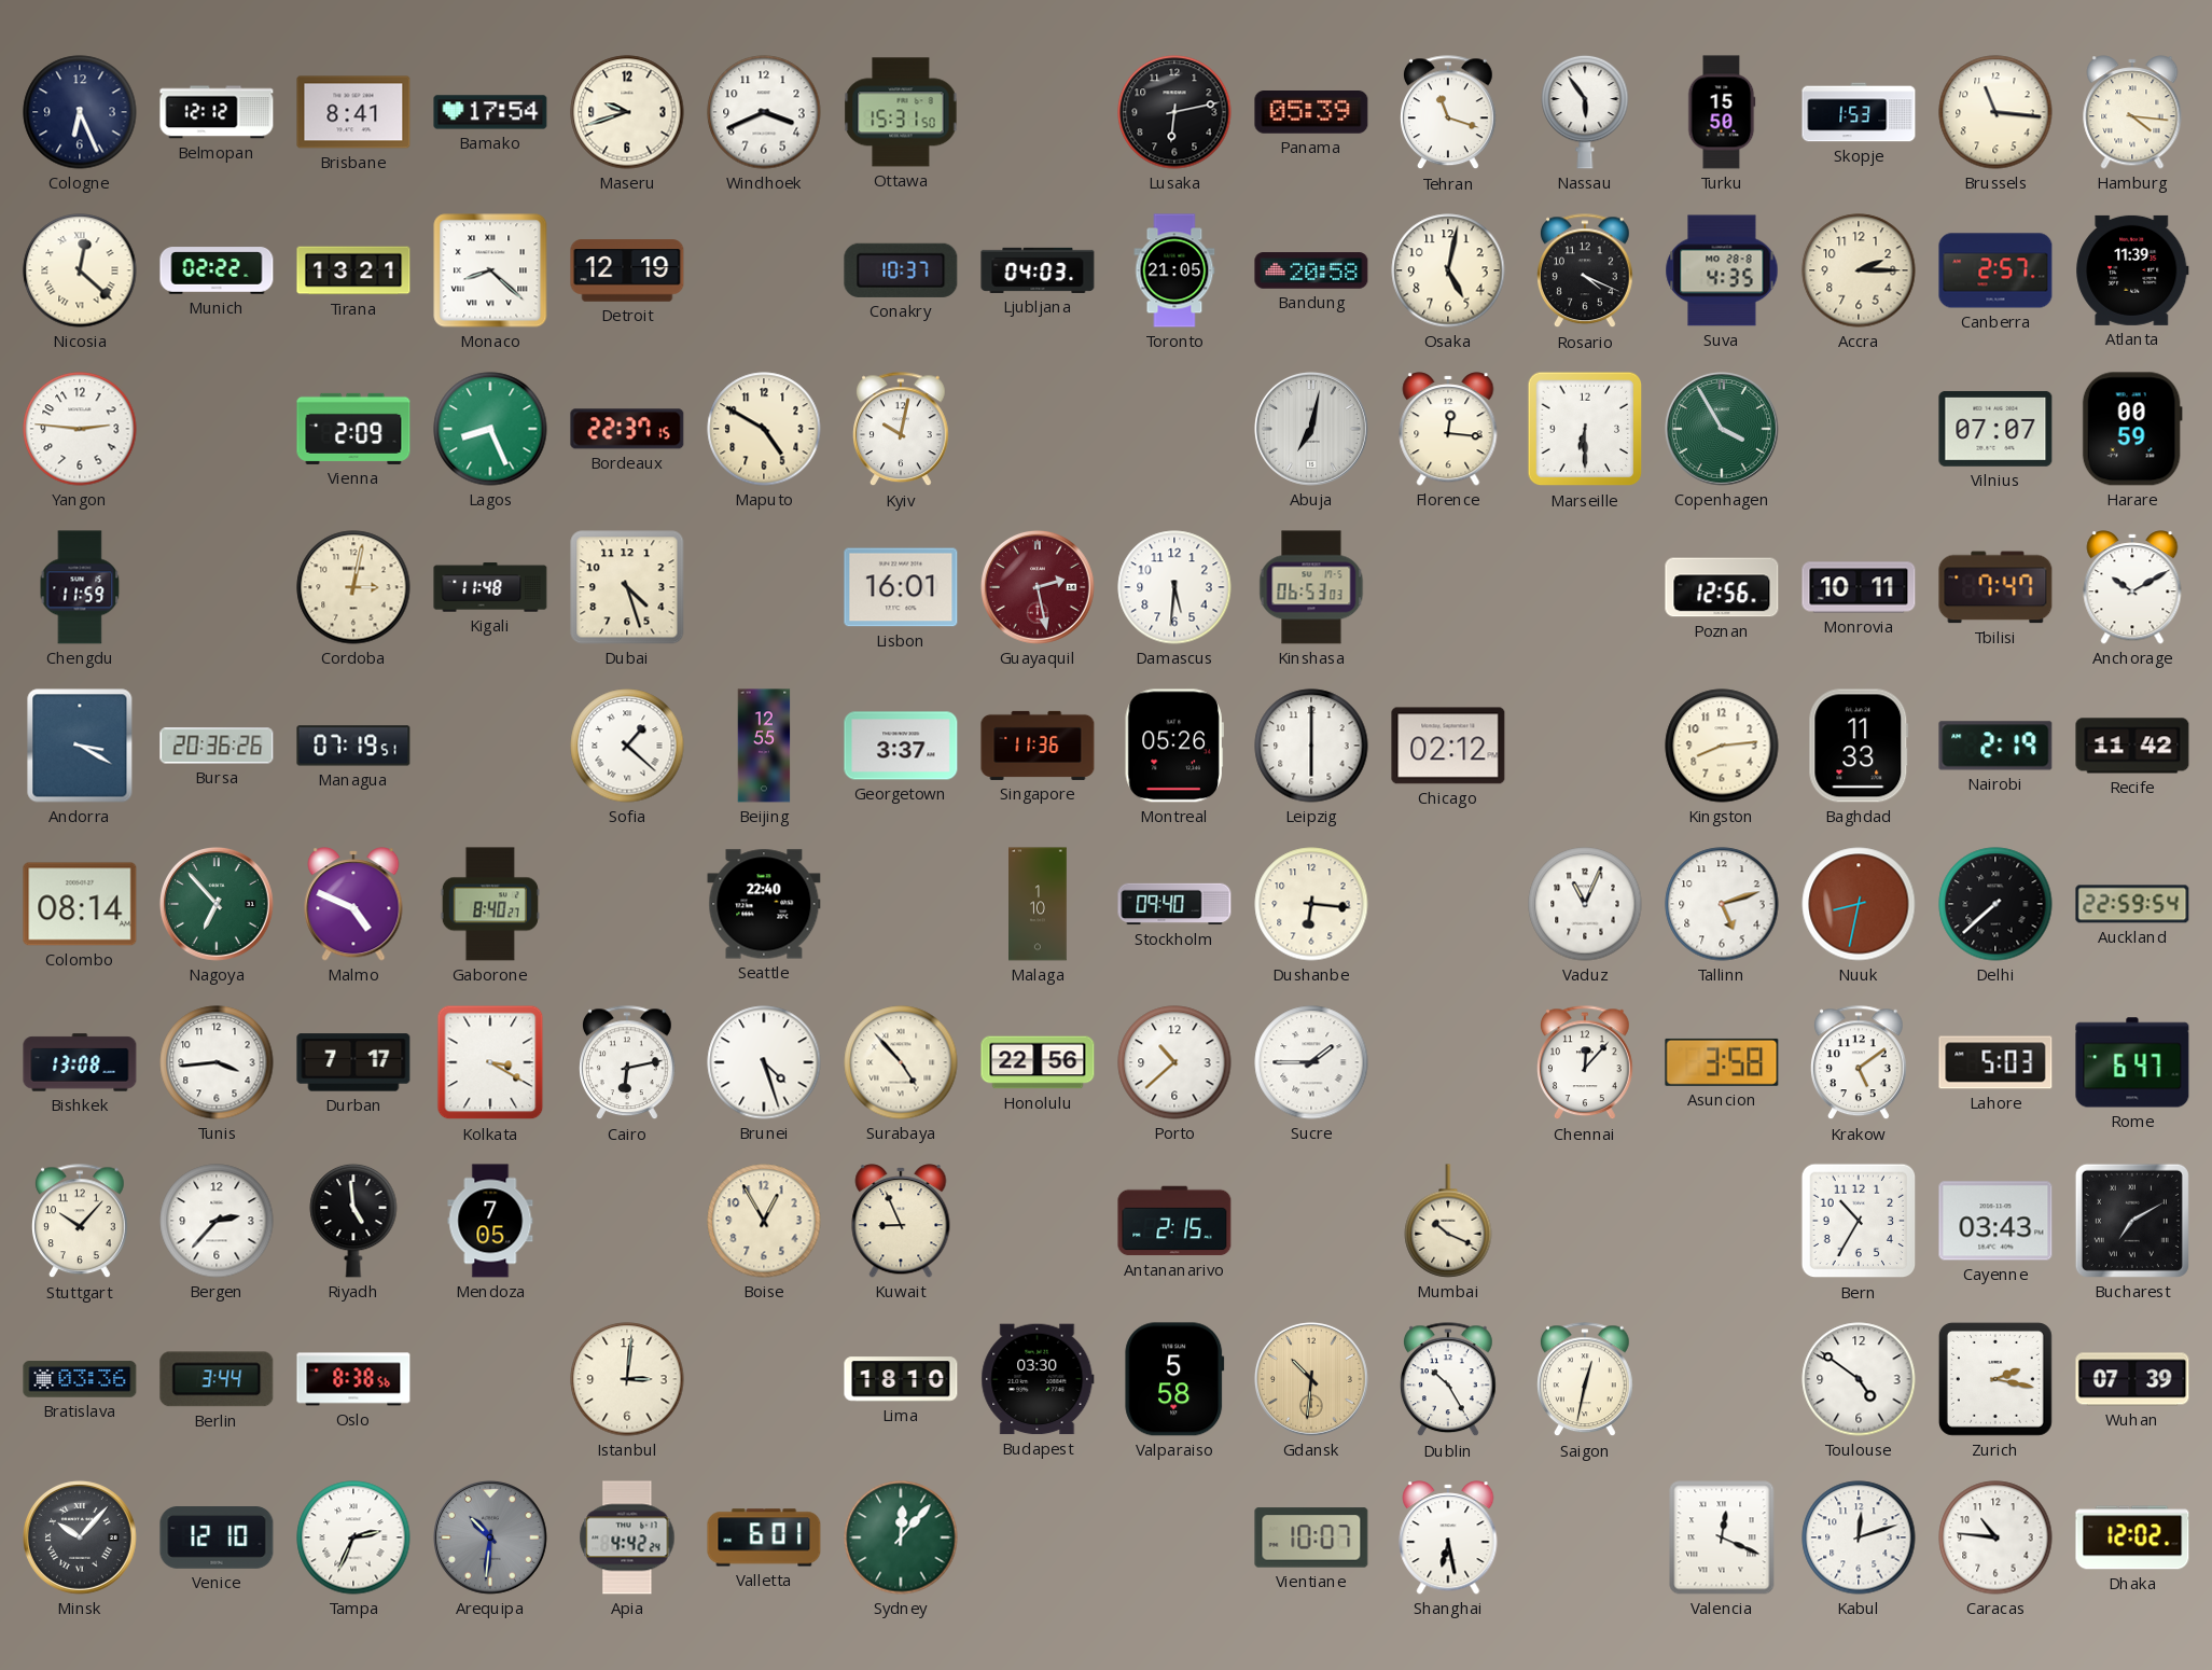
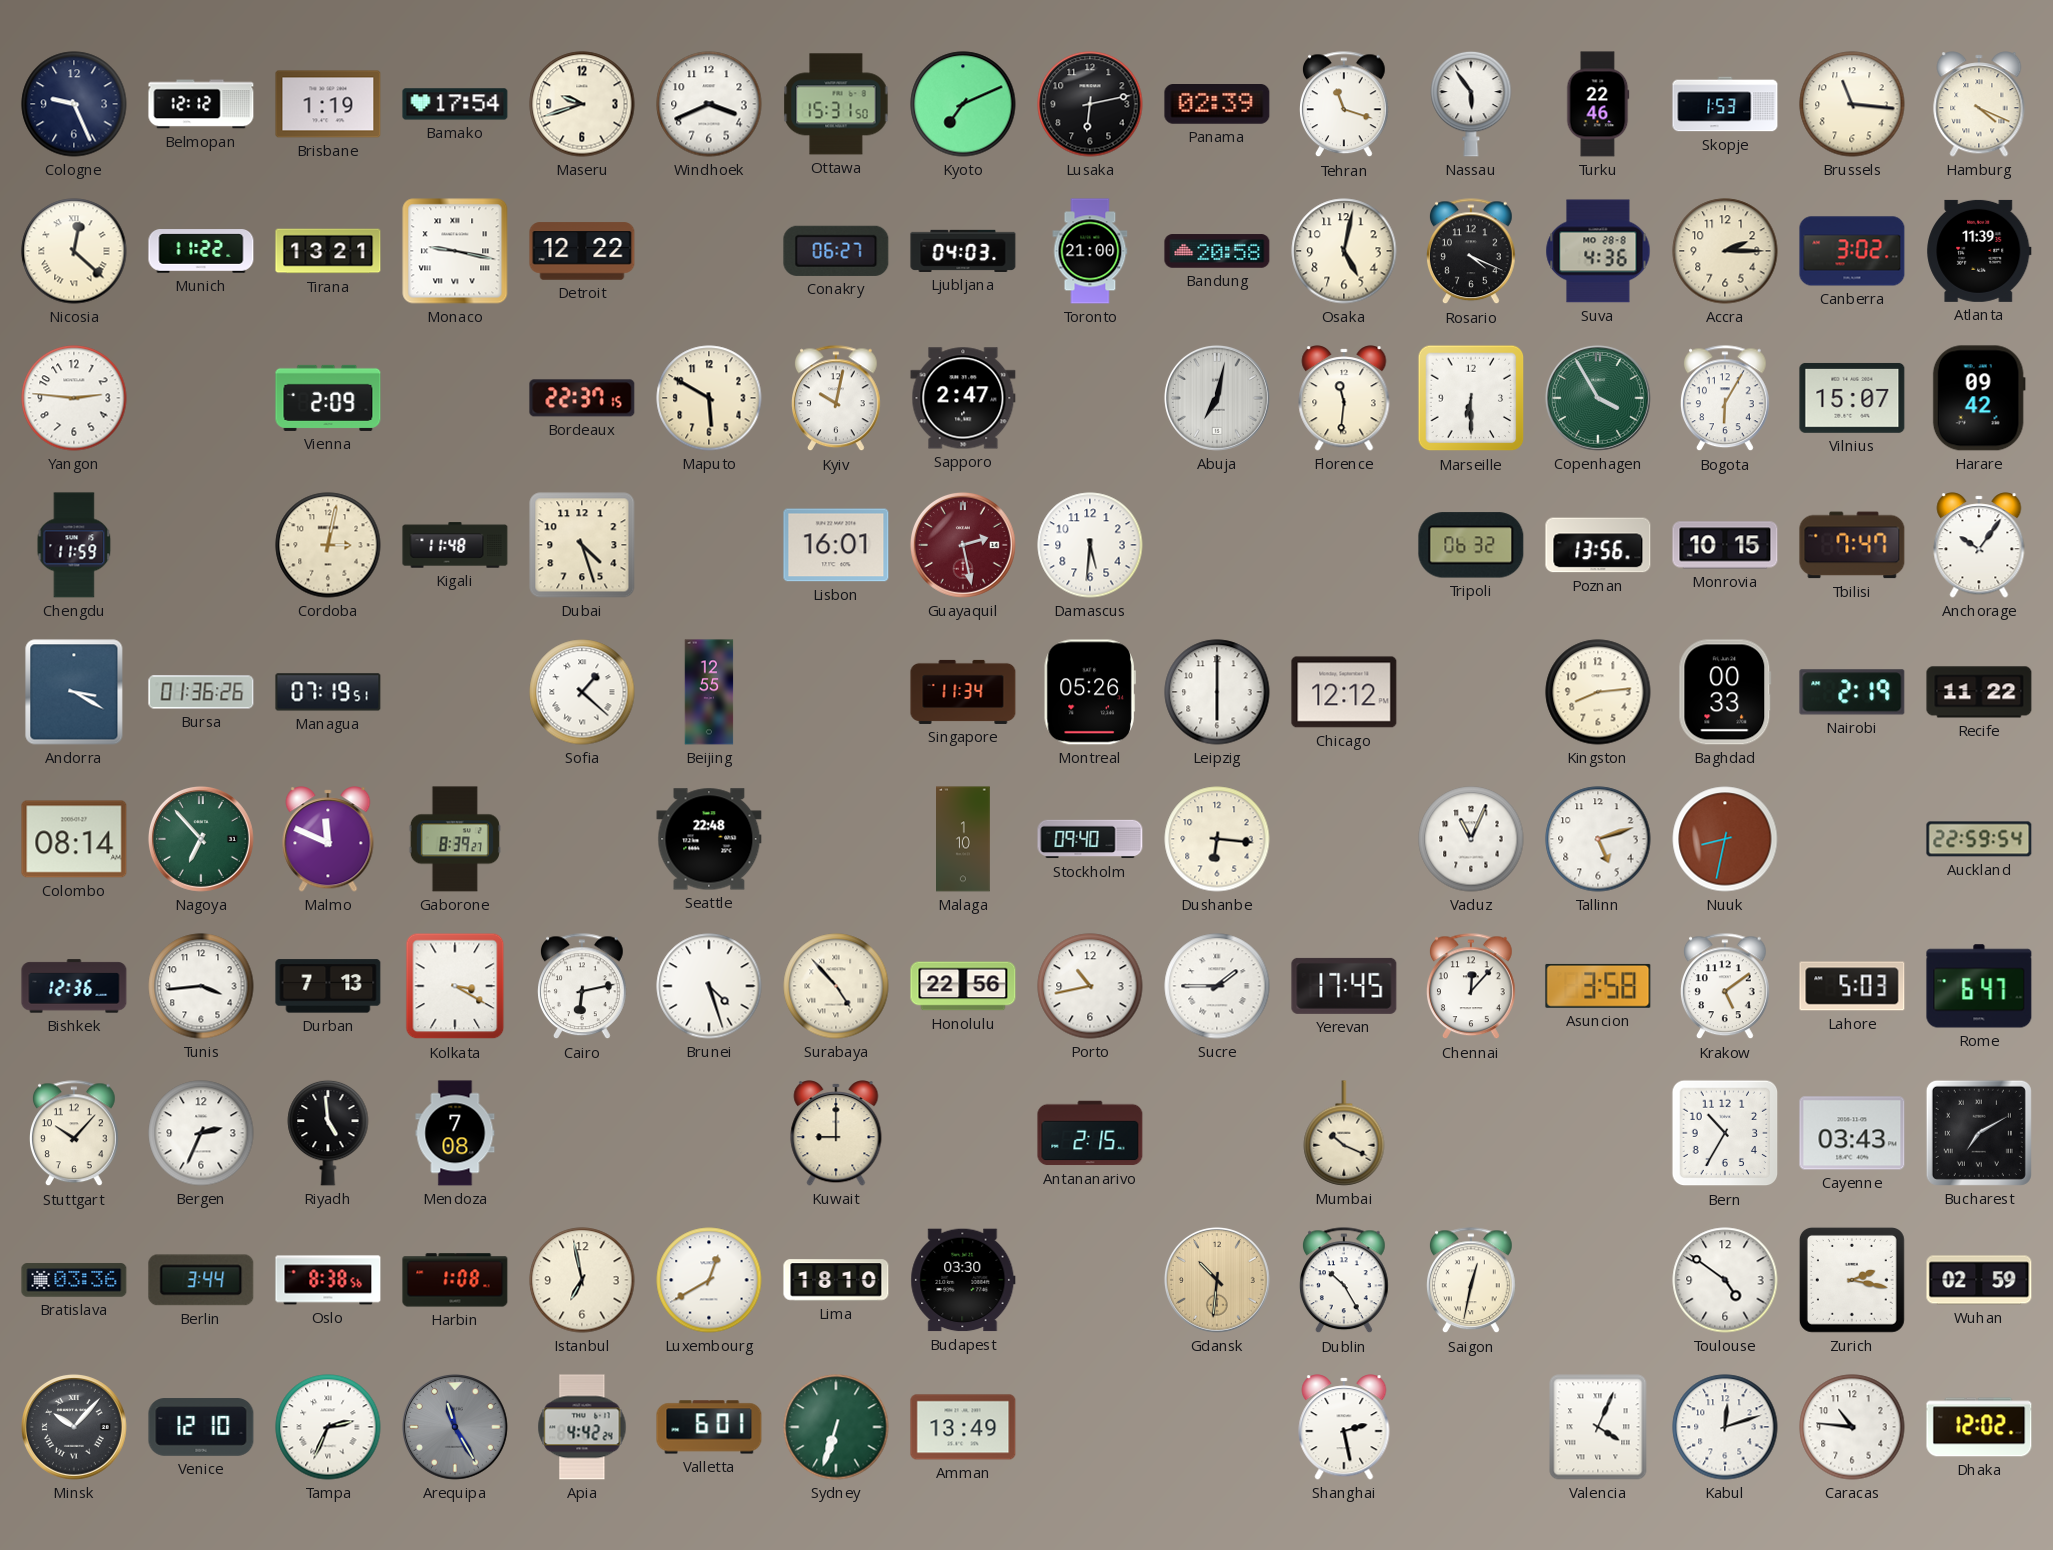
Cologne: 6:26 -> 9:26 (74, 104)
Brisbane: 8:41 -> 1:19 (328, 104)
Kyoto: none -> 7:11 (963, 104)
Panama: 05:39 -> 02:39 (1217, 104)
Turku: 15:50 -> 22:46 (1598, 104)
Hamburg: 4:16 -> 4:19 (1979, 104)
Munich: 02:22 -> 11:22 (201, 251)
Monaco: 8:22 -> 9:17 (455, 251)
Detroit: 12:19 -> 12:22 (582, 251)
Conakry: 10:37 -> 06:27 (836, 251)
Toronto: 21:05 -> 21:00 (1090, 251)
Suva: 4:35 -> 4:36 (1598, 251)
Canberra: 2:57 -> 3:02 (1852, 251)
Lagos: 8:26 -> none (490, 429)
Maputo: 4:50 -> 5:50 (709, 398)
Sapporo: none -> 2:47 (963, 398)
Florence: 12:16 -> 11:31 (1344, 398)
Bogota: none -> 6:05 (1726, 399)
Vilnius: 07:07 -> 15:07 (1852, 398)
Harare: 00:59 -> 09:42 (1979, 398)
Kinshasa: 06:53 -> none (1311, 587)
Tripoli: none -> 06:32 (1471, 545)
Poznan: 12:56 -> 13:56 (1598, 545)
Monrovia: 10:11 -> 10:15 (1725, 545)
Anchorage: 10:10 -> 10:06 (1979, 545)
Bursa: 20:36 -> 01:36 (201, 692)
Georgetown: 3:37 -> none (901, 746)
Singapore: 11:36 -> 11:34 (963, 692)
Chicago: 02:12 -> 12:12 (1344, 692)
Baghdad: 11:33 -> 00:33 (1725, 692)
Recife: 11:42 -> 11:22 (1979, 692)
Malmo: 4:49 -> 11:49 (328, 839)
Gaborone: 8:40 -> 8:39 (455, 839)
Seattle: 22:40 -> 22:48 (709, 839)
Delhi: 7:38 -> none (1995, 904)
Bishkek: 13:08 -> 12:36 (74, 986)
Durban: 7:17 -> 7:13 (328, 986)
Porto: 10:38 -> 10:43 (1090, 986)
Yerevan: none -> 17:45 (1344, 986)
Bergen: 2:37 -> 2:34 (201, 1133)
Mendoza: 7:05 -> 7:08 (455, 1133)
Boise: 12:55 -> none (764, 1221)
Kuwait: 8:56 -> 9:00 (836, 1133)
Harbin: none -> 1:08 (455, 1280)
Istanbul: 3:01 -> 6:58 (582, 1280)
Luxembourg: none -> 12:40 (709, 1280)
Valparaiso: 5:58 -> none (1174, 1379)
Wuhan: 07:39 -> 02:59 (1979, 1280)
Arequipa: 10:31 -> 11:25 (455, 1427)
Sydney: 12:07 -> 6:33 (836, 1427)
Amman: none -> 13:49 (963, 1427)
Vientiane: 10:07 -> none (1311, 1537)
Shanghai: 6:28 -> 2:28 (1344, 1427)
Valencia: 12:19 -> 4:04 (1598, 1427)
